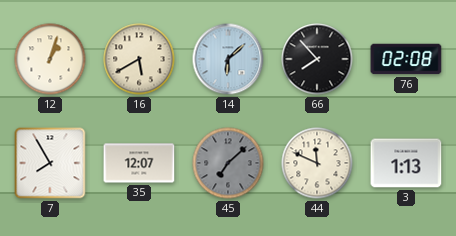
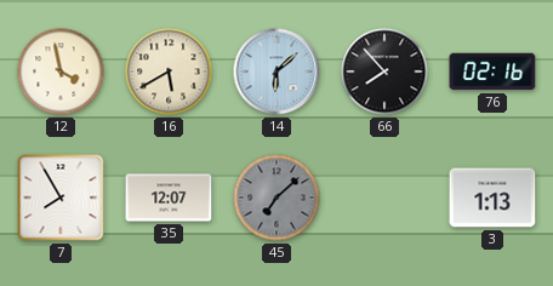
12: 1:03 -> 3:58 (61, 71)
76: 02:08 -> 02:16 (492, 71)
44: 11:49 -> none (317, 163)
